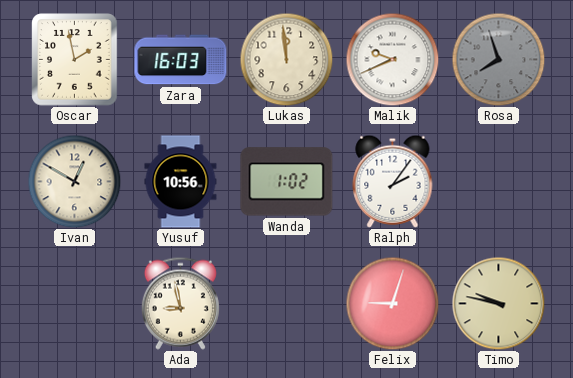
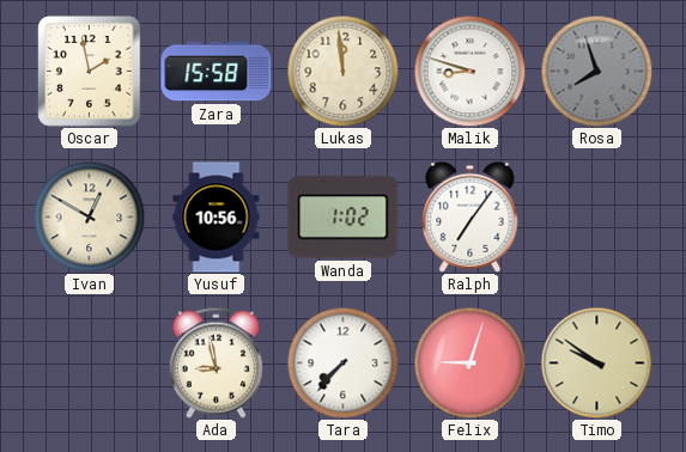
Zara: 16:03 -> 15:58 (217, 72)
Malik: 9:41 -> 8:48 (469, 71)
Ralph: 2:06 -> 7:06 (471, 216)
Tara: none -> 7:37 (342, 362)
Timo: 9:47 -> 9:51 (596, 362)
